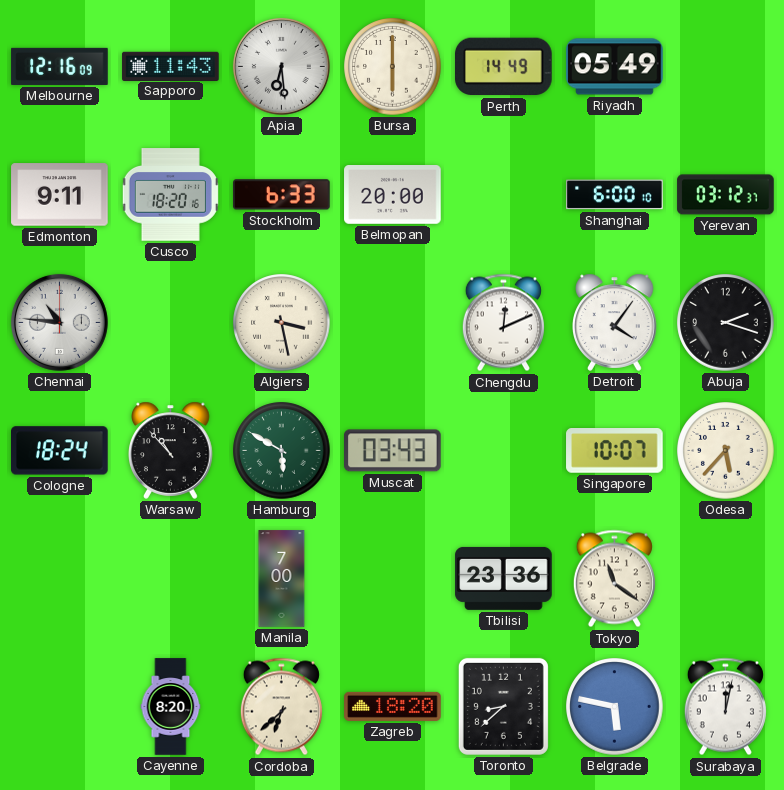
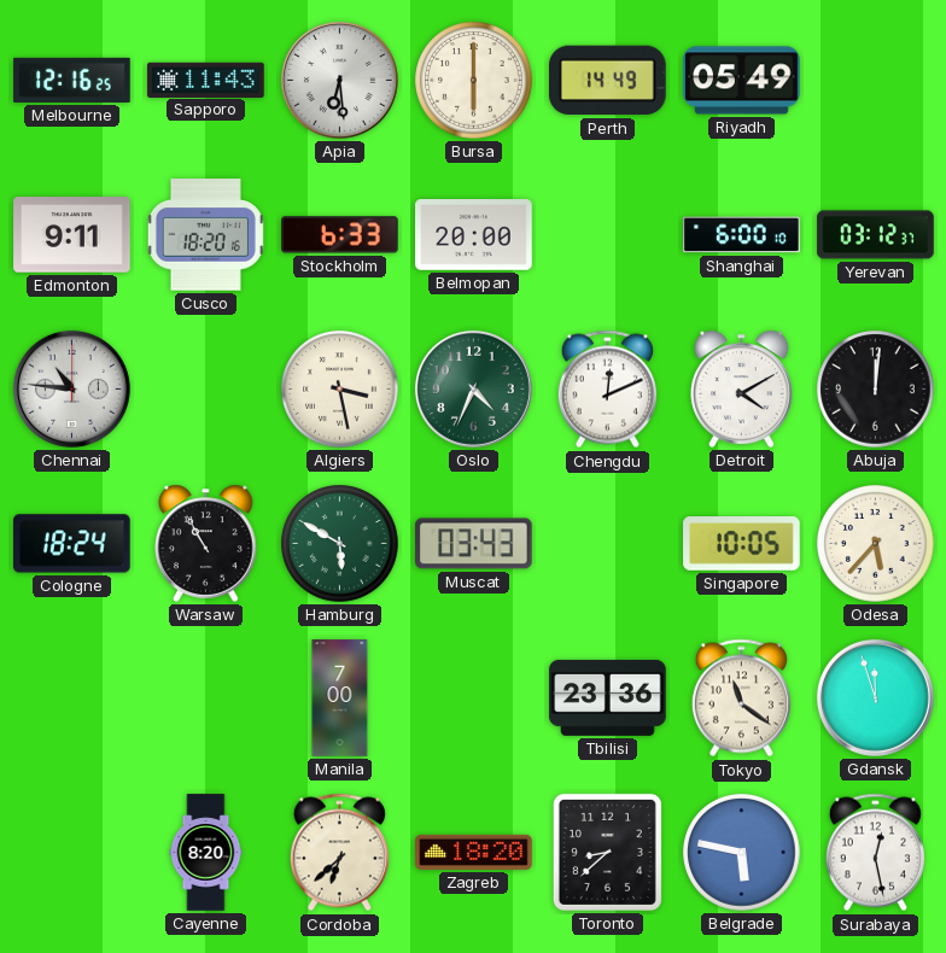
Melbourne: 12:16:09 -> 12:16:25 (72, 80)
Oslo: none -> 4:34 (473, 388)
Detroit: 4:06 -> 4:10 (742, 388)
Abuja: 2:18 -> 12:01 (876, 390)
Warsaw: 10:53 -> 10:55 (206, 543)
Singapore: 10:07 -> 10:05 (742, 544)
Gdansk: none -> 11:57 (875, 697)
Surabaya: 12:02 -> 12:28 (875, 853)
